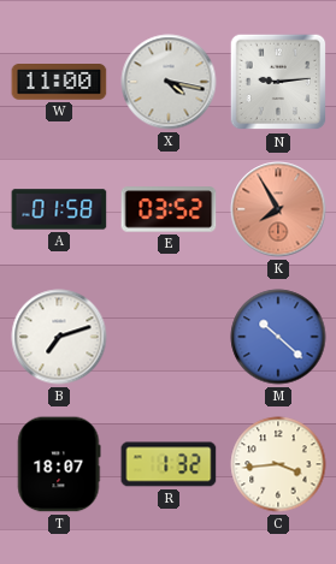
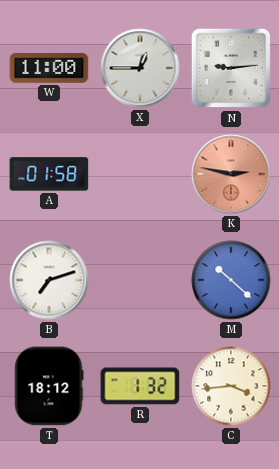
X: 4:17 -> 12:45 (140, 68)
E: 03:52 -> none (169, 209)
K: 7:55 -> 2:47 (231, 174)
T: 18:07 -> 18:12 (49, 386)
